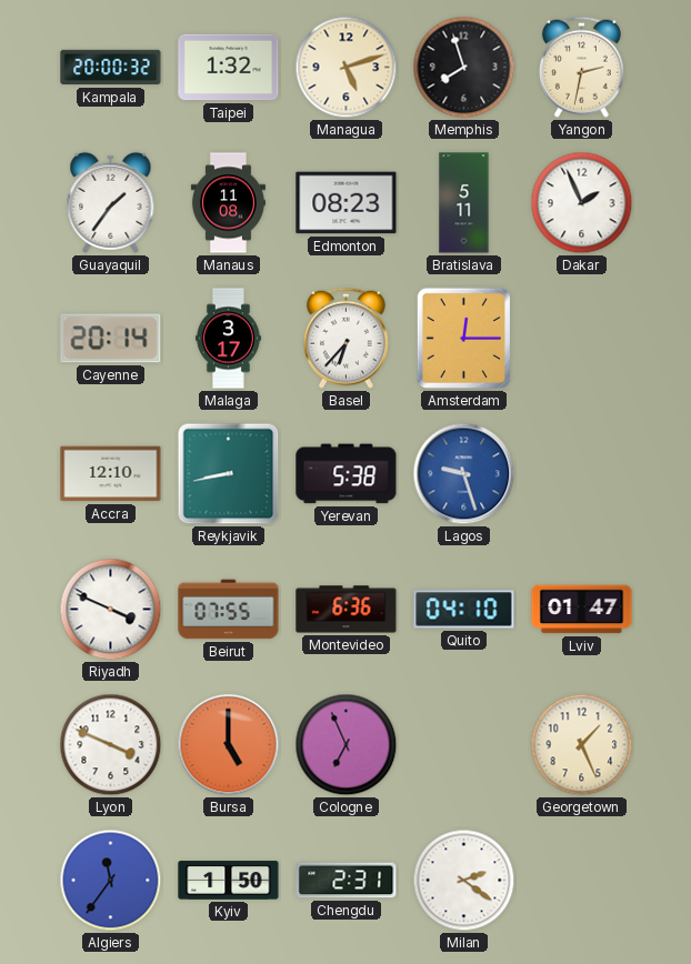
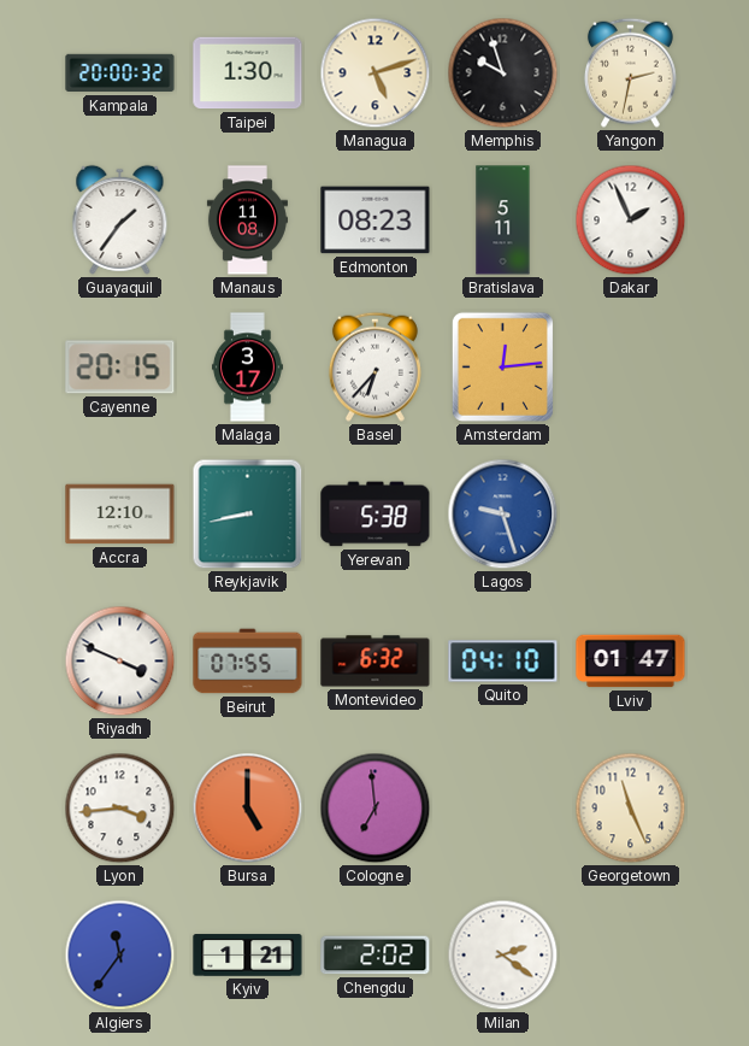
Taipei: 1:32 -> 1:30 (248, 74)
Memphis: 7:57 -> 9:57 (503, 74)
Cayenne: 20:14 -> 20:15 (120, 368)
Amsterdam: 12:15 -> 12:14 (502, 366)
Montevideo: 6:36 -> 6:32 (376, 662)
Lyon: 3:49 -> 3:44 (120, 809)
Cologne: 6:56 -> 6:59 (376, 809)
Georgetown: 1:26 -> 11:26 (631, 809)
Kyiv: 1:50 -> 1:21 (248, 956)
Chengdu: 2:31 -> 2:02 (376, 956)
